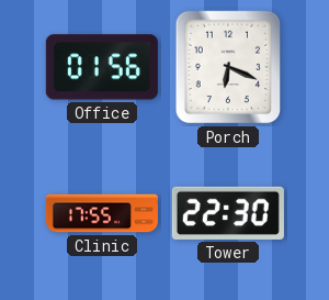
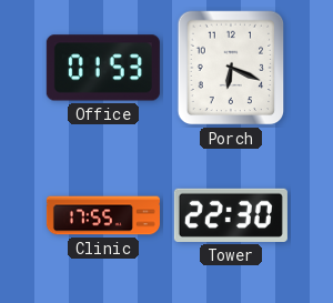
Office: 01:56 -> 01:53 (103, 68)
